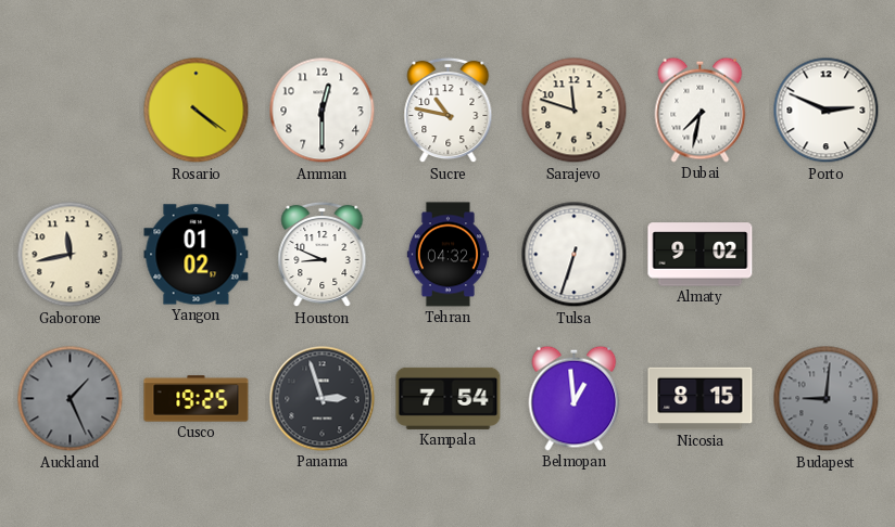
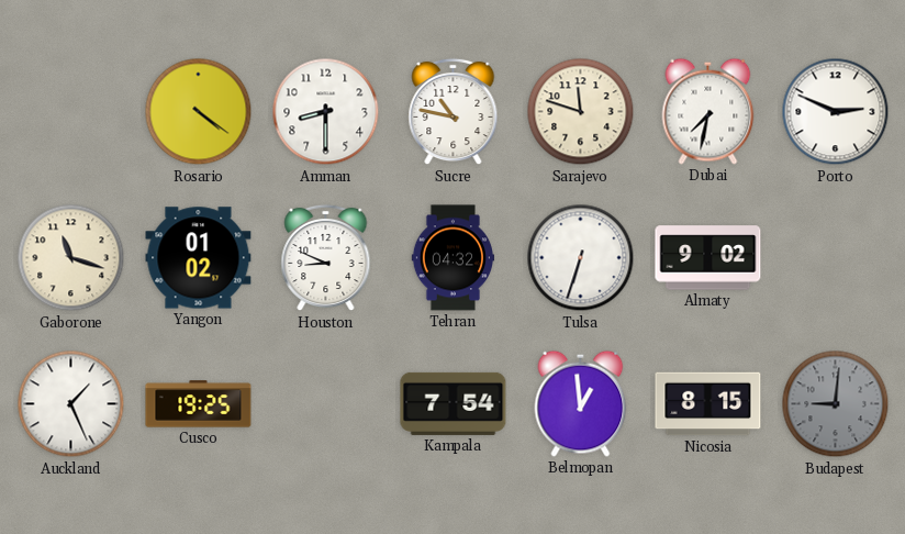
Amman: 12:30 -> 8:30 (326, 112)
Gaborone: 11:43 -> 11:18 (71, 258)
Auckland dial: grey -> white (71, 404)
Panama: 2:57 -> none (323, 399)
